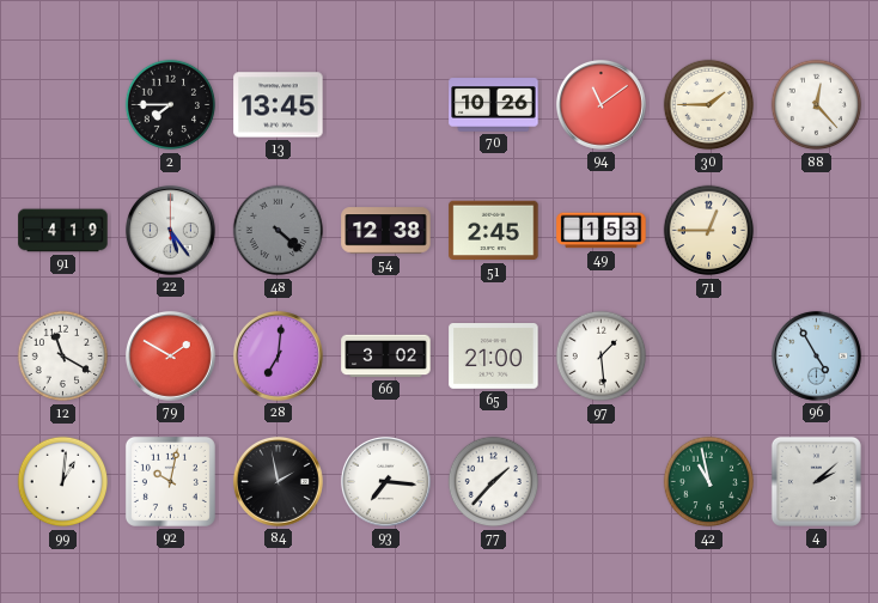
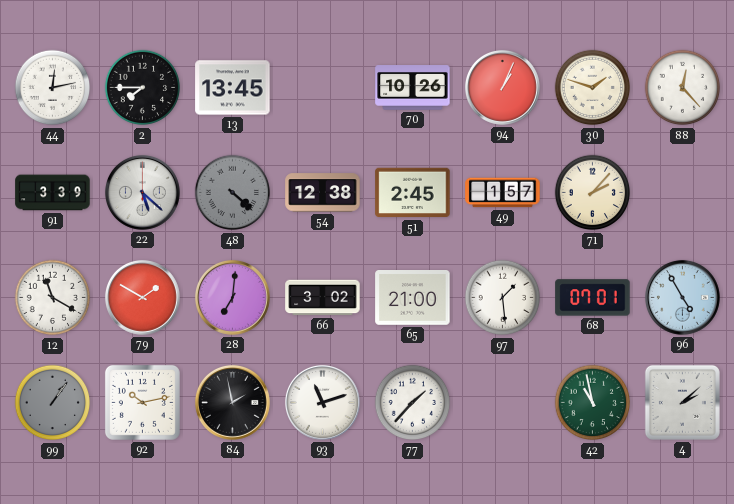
44: none -> 12:13 (53, 88)
94: 11:09 -> 1:04 (502, 87)
30: 1:45 -> 1:48 (593, 88)
91: 4:19 -> 3:39 (53, 193)
22: 5:24 -> 5:22 (142, 192)
49: 1:53 -> 1:57 (503, 193)
71: 12:45 -> 2:07 (593, 193)
68: none -> 07:01 (593, 298)
99: 1:01 -> 1:06 (53, 403)
99 dial: white -> grey (53, 403)
92: 10:02 -> 10:13 (142, 402)
93: 7:16 -> 11:12 (322, 402)
